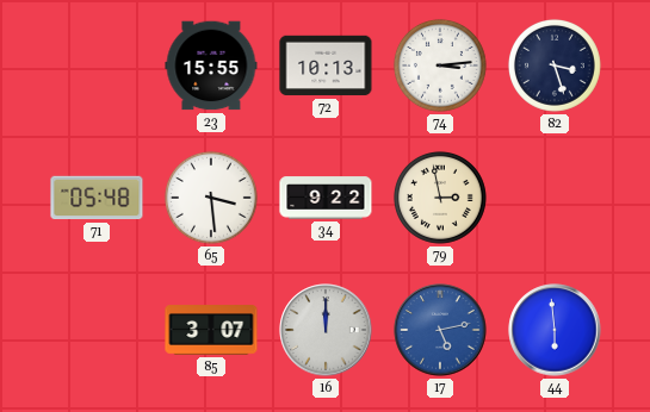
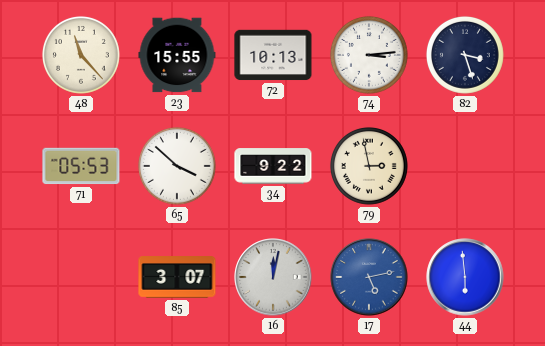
48: none -> 11:23 (81, 55)
71: 05:48 -> 05:53 (81, 166)
65: 3:29 -> 3:52 (177, 166)
16: 12:00 -> 12:02 (273, 277)
